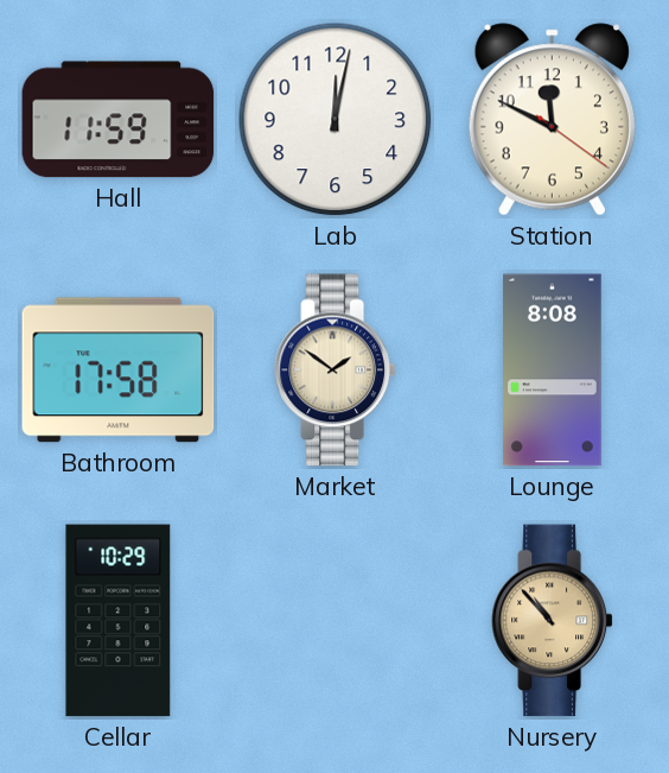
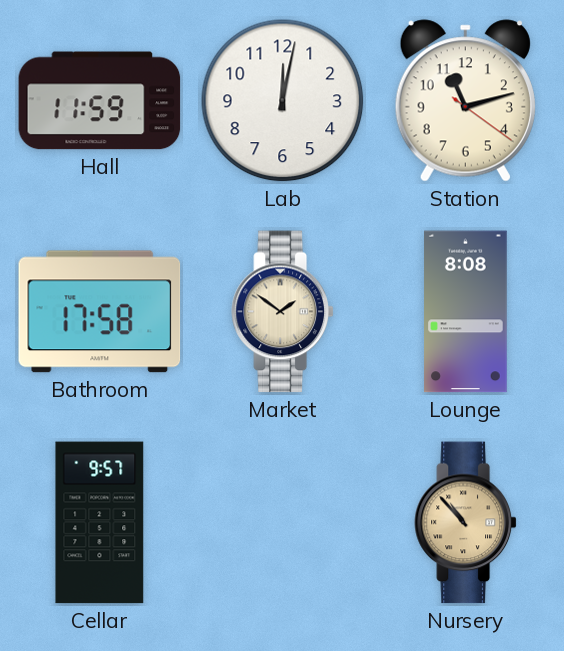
Station: 11:49 -> 11:12 (465, 101)
Cellar: 10:29 -> 9:57 (100, 523)
